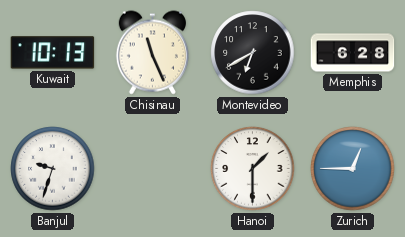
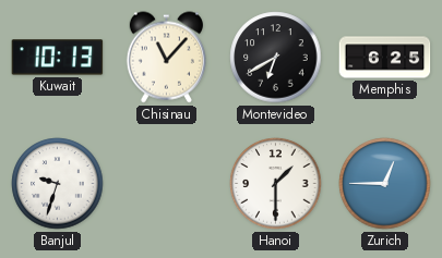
Chisinau: 11:26 -> 11:07 (166, 58)
Memphis: 6:28 -> 6:25 (385, 58)
